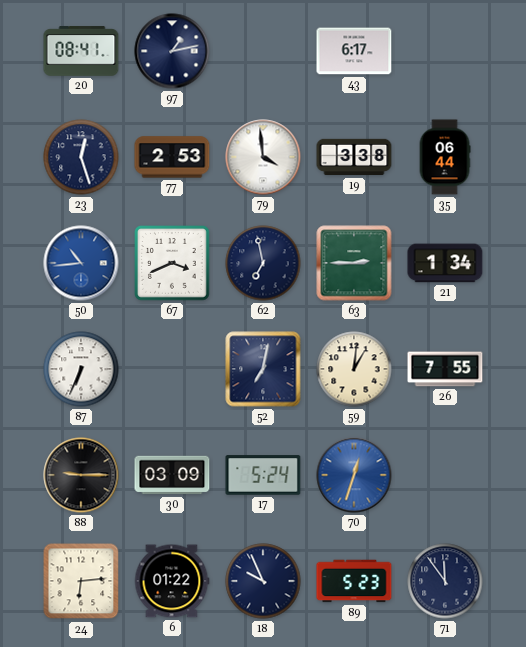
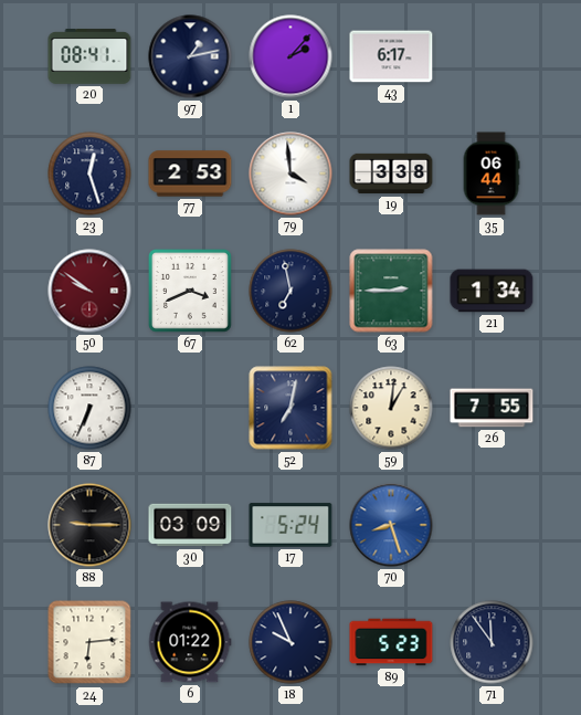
1: none -> 2:07 (290, 56)
50: 10:44 -> 9:51 (89, 291)
50 dial: blue -> burgundy (89, 291)
70: 12:33 -> 8:27 (391, 525)
